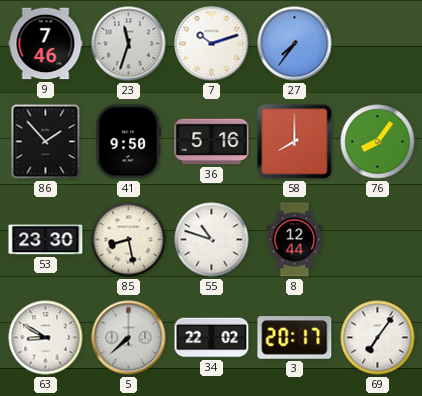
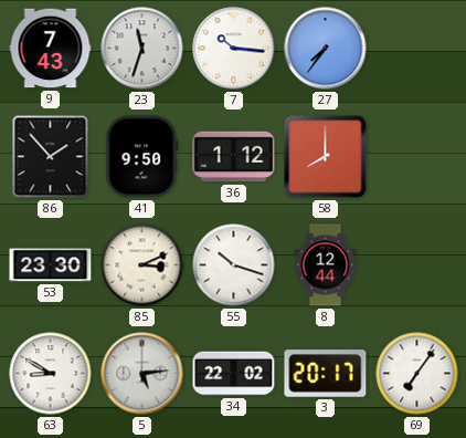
9: 7:46 -> 7:43 (51, 49)
7: 10:12 -> 10:16 (234, 49)
36: 5:16 -> 1:12 (234, 157)
76: 8:06 -> none (378, 142)
85: 8:28 -> 3:11 (142, 265)
55: 10:48 -> 10:18 (234, 265)
5: 7:38 -> 5:14 (142, 374)
